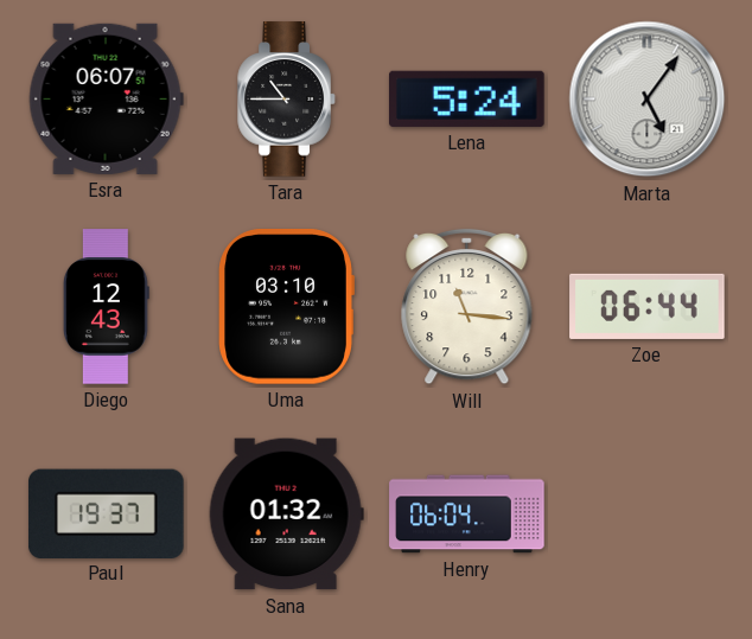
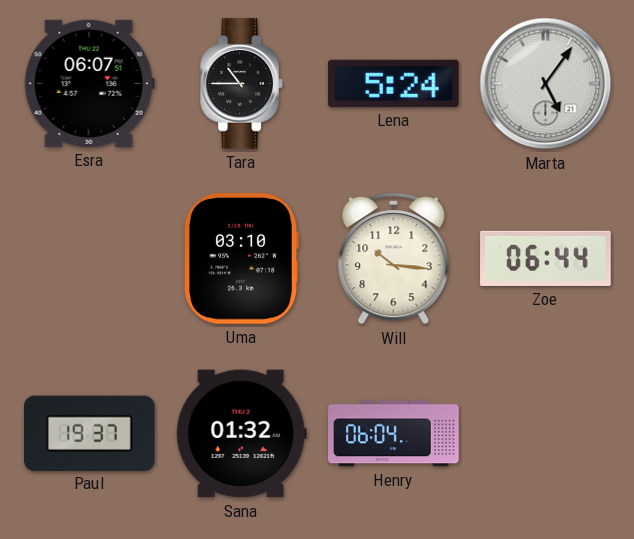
Diego: 12:43 -> none (106, 307)
Will: 11:16 -> 10:16 (394, 259)
